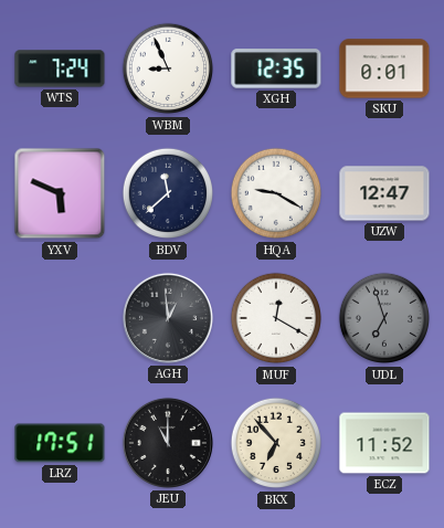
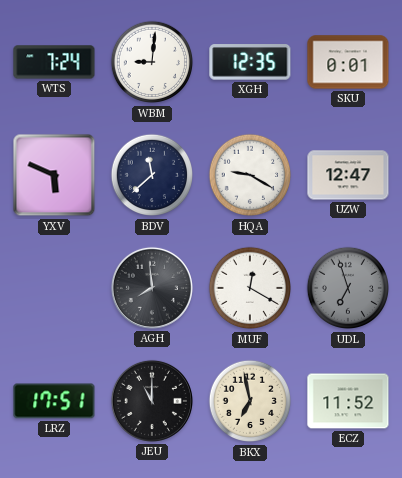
WBM: 8:56 -> 9:01 (152, 62)
AGH: 12:59 -> 7:59 (152, 288)
BKX: 6:53 -> 6:58 (250, 401)
